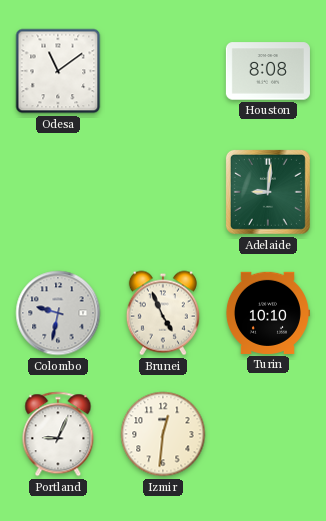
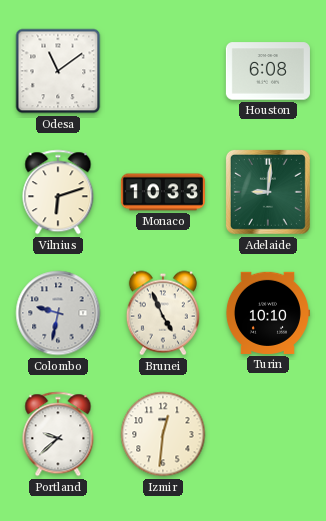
Houston: 8:08 -> 6:08 (268, 71)
Vilnius: none -> 6:12 (58, 192)
Monaco: none -> 10:33 (163, 192)
Portland: 9:04 -> 9:38 (58, 434)
